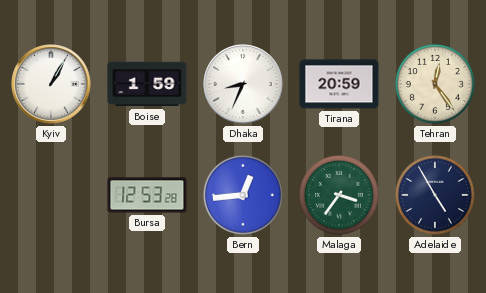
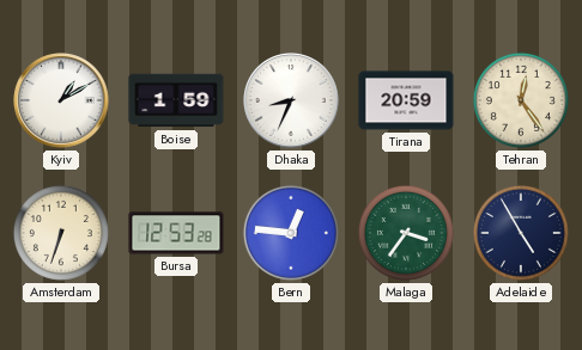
Kyiv: 1:05 -> 1:10 (61, 100)
Amsterdam: none -> 6:33 (61, 233)
Bern: 12:44 -> 12:46 (291, 233)
